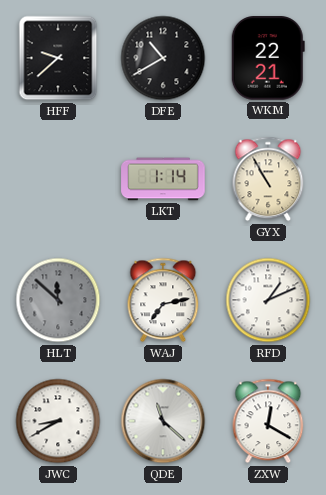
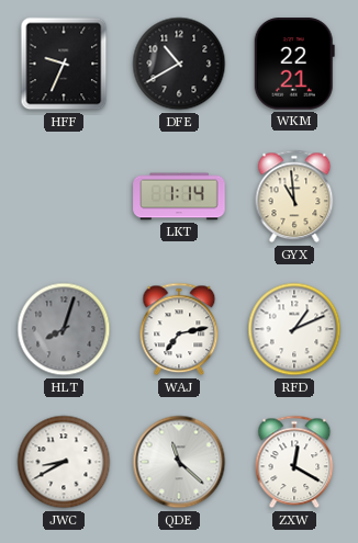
HFF: 9:38 -> 9:34 (64, 64)
GYX: 10:55 -> 10:59 (294, 196)
HLT: 11:52 -> 8:03 (64, 329)
